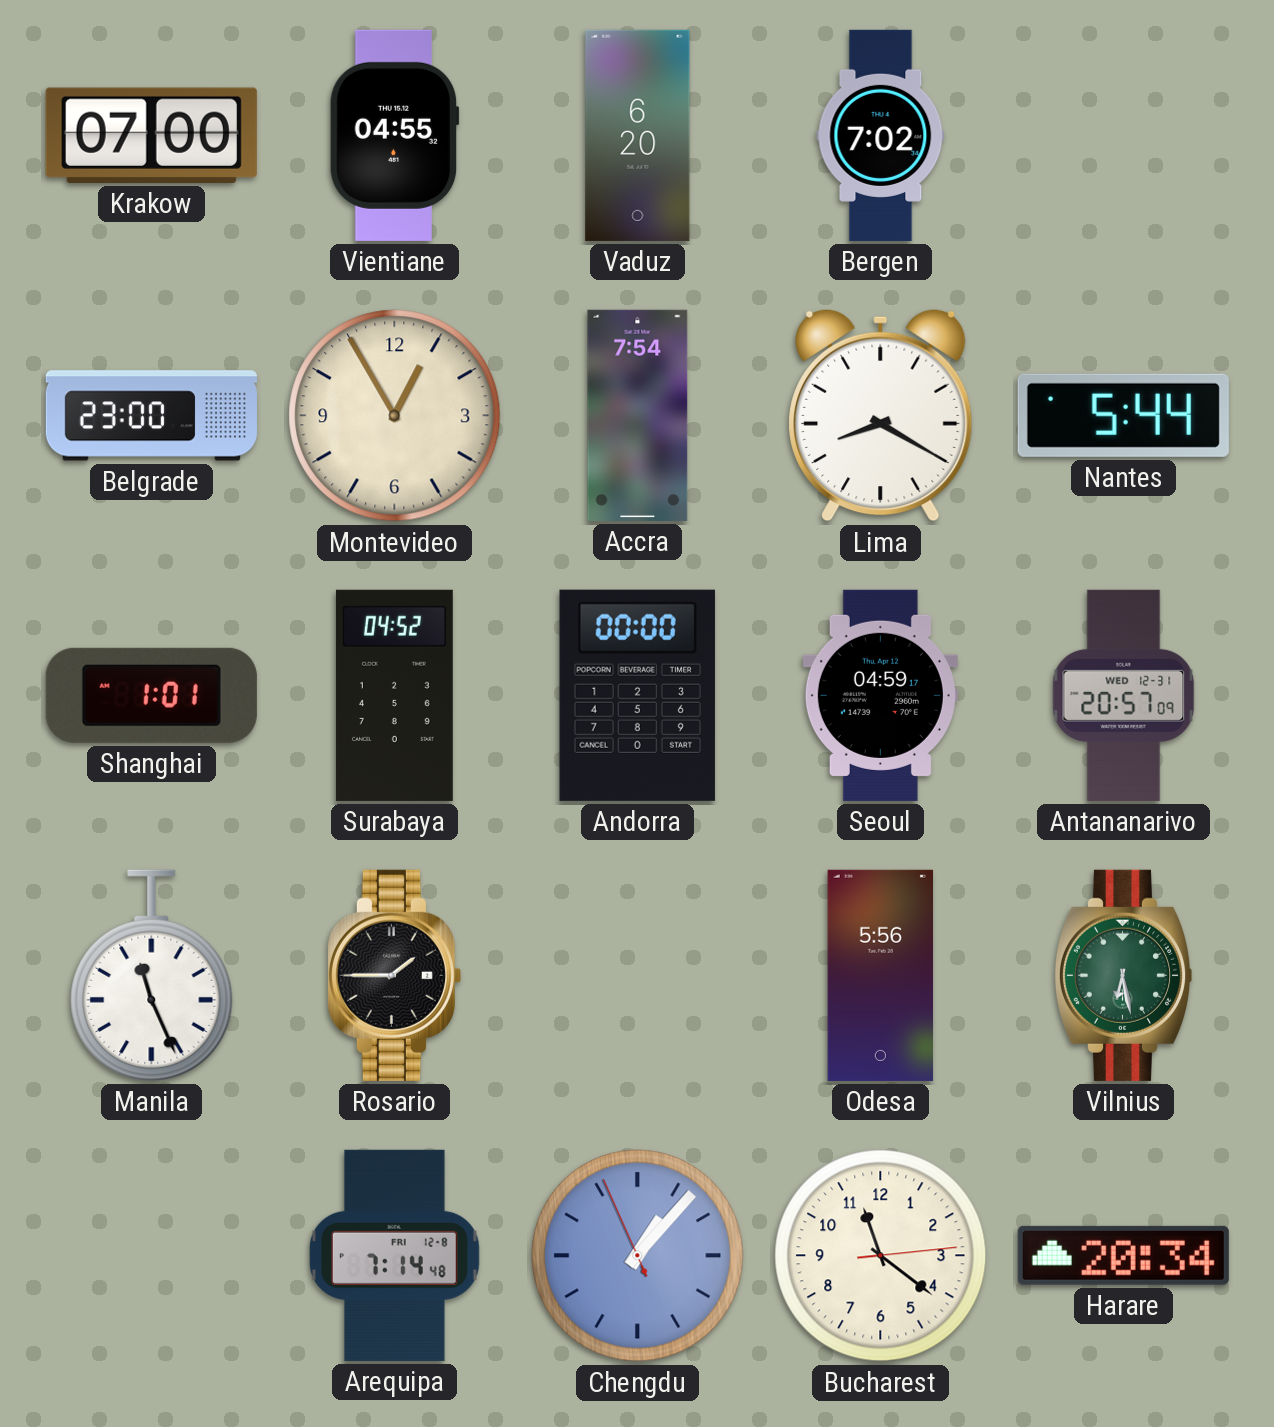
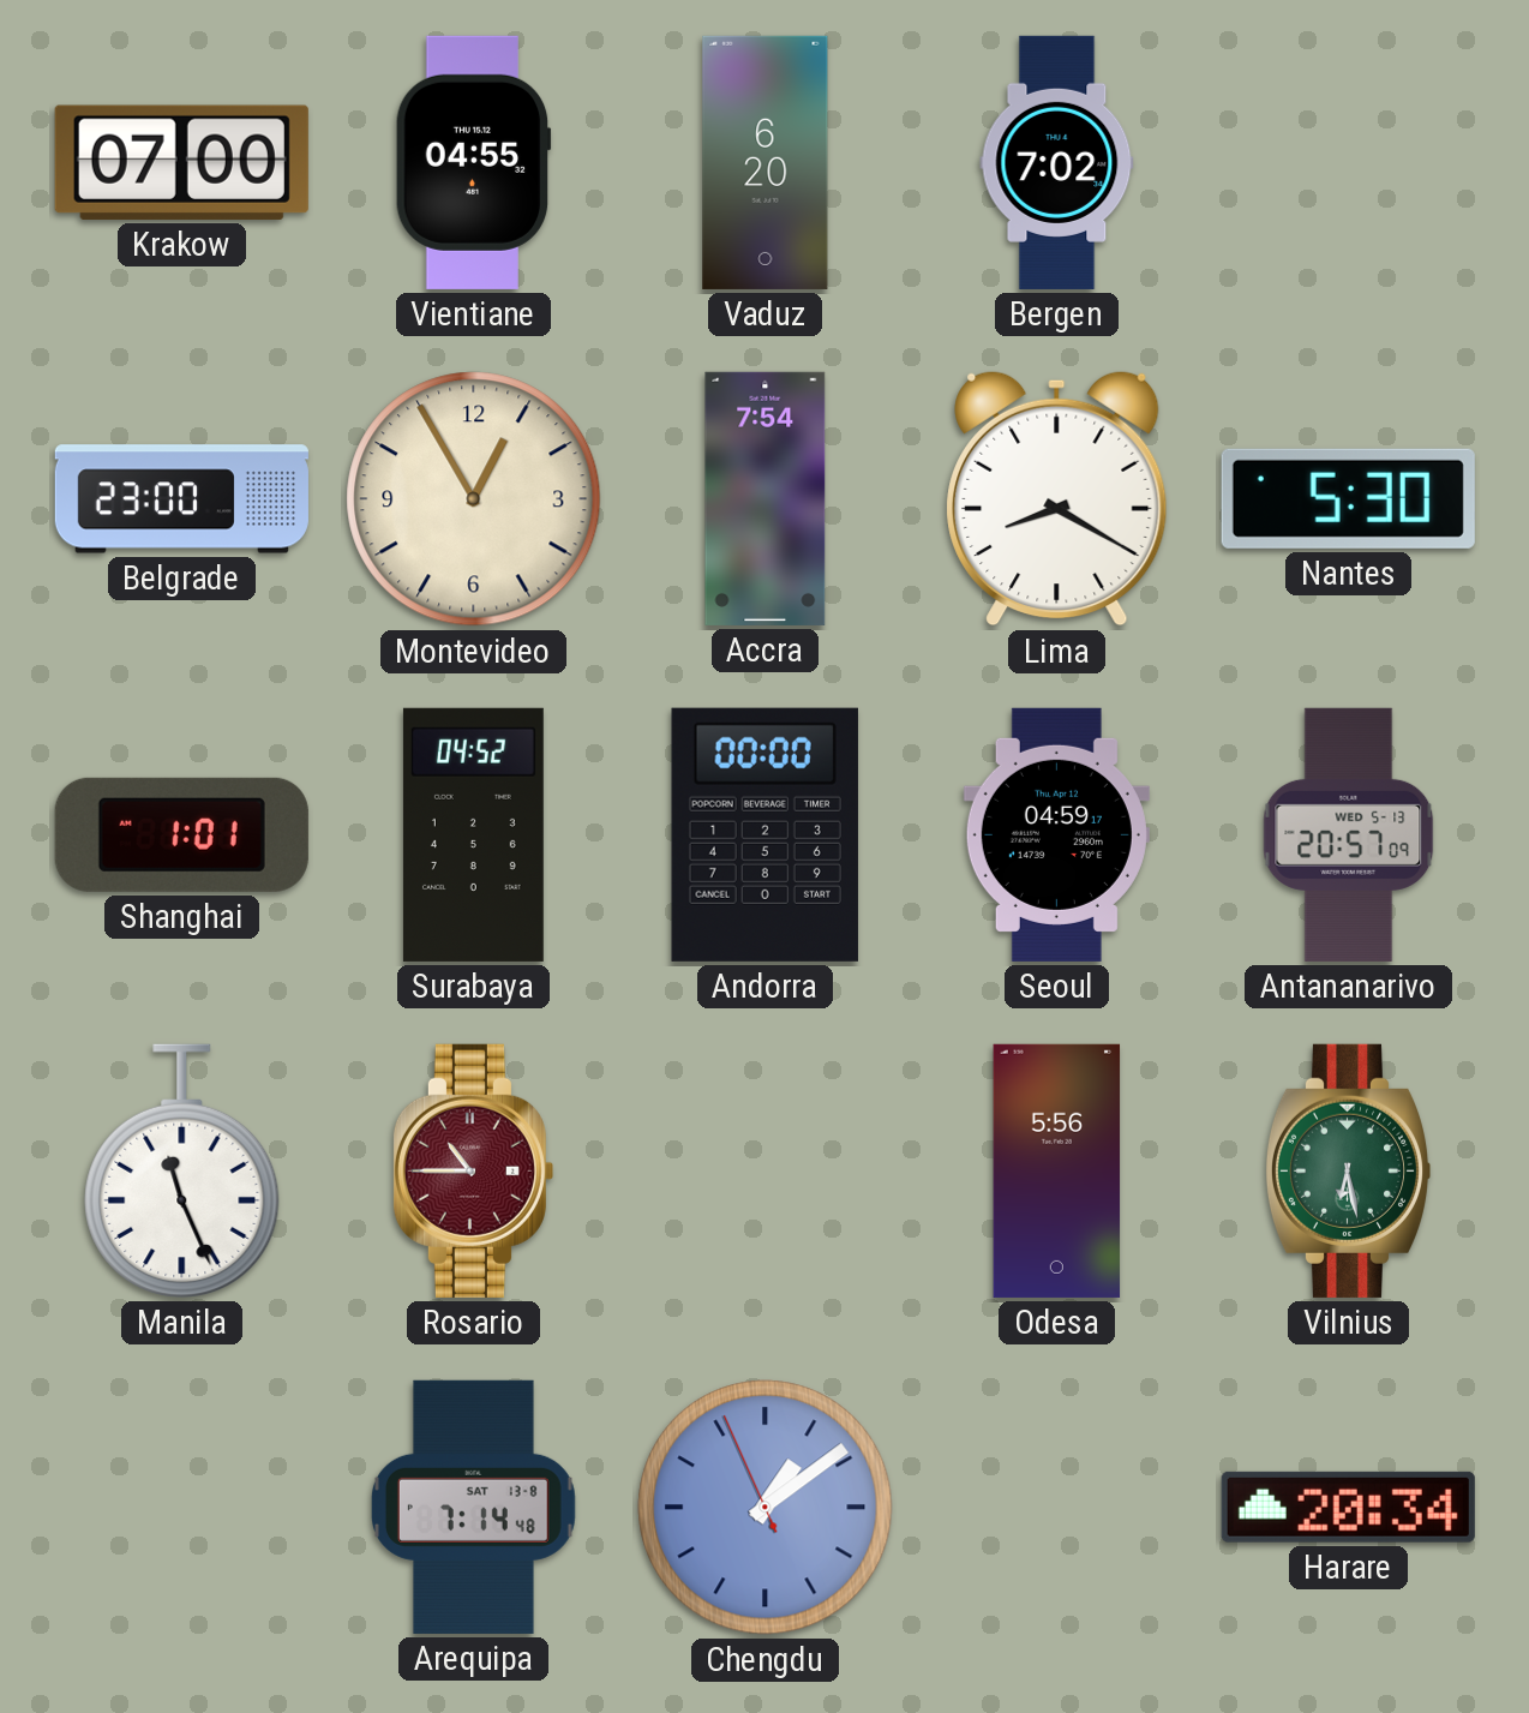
Nantes: 5:44 -> 5:30 (1348, 498)
Antananarivo date: WED 12-31 -> WED 5-13 (1349, 834)
Rosario: 1:45 -> 10:45 (473, 1170)
Rosario dial: black -> burgundy (473, 1170)
Arequipa date: FRI 12-8 -> SAT 13-8 (473, 1507)
Chengdu: 1:06 -> 1:08 (766, 1508)
Bucharest: 11:21 -> none (881, 1256)
